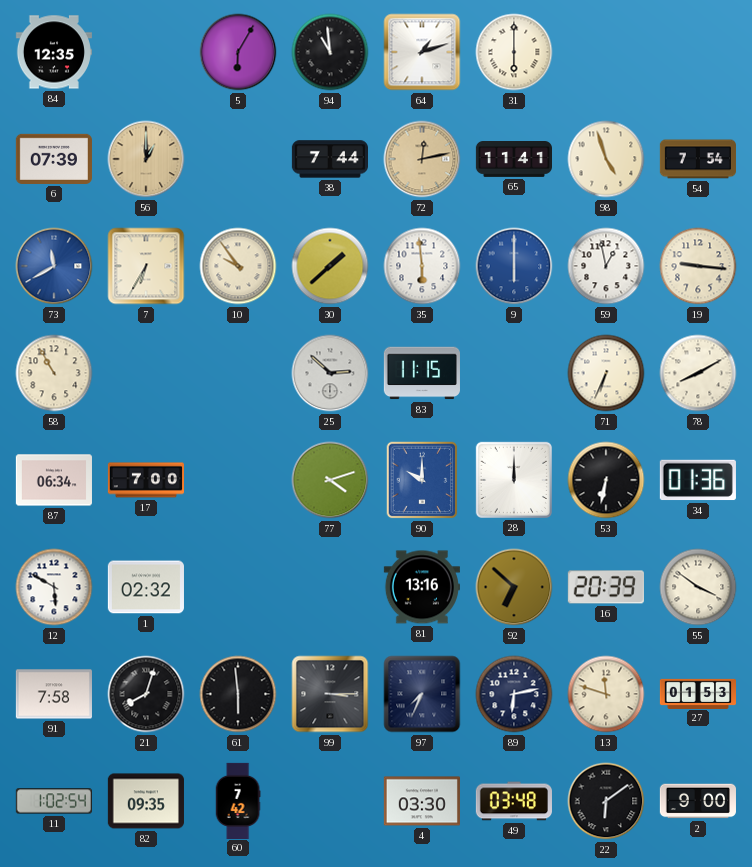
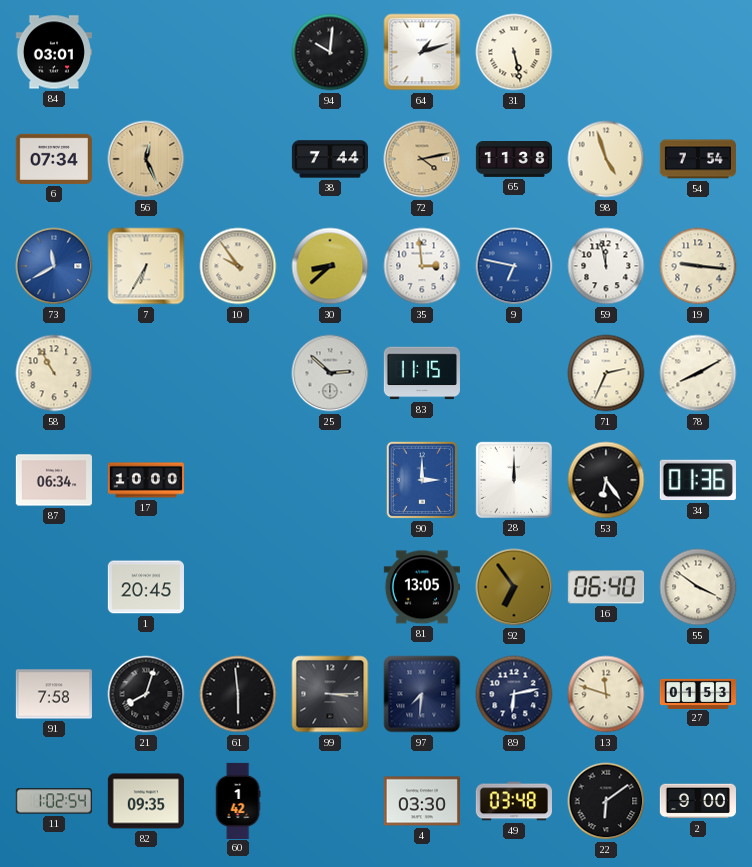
84: 12:35 -> 03:01 (54, 52)
5: 6:05 -> none (238, 52)
94: 10:59 -> 10:01 (330, 52)
31: 6:00 -> 5:28 (514, 52)
6: 07:39 -> 07:34 (54, 159)
56: 1:00 -> 12:26 (146, 159)
72: 12:13 -> 4:13 (422, 159)
65: 11:41 -> 11:38 (513, 160)
30: 1:38 -> 8:38 (330, 266)
35: 5:59 -> 2:59 (422, 266)
9: 6:00 -> 6:47 (514, 266)
59: 12:58 -> 11:58 (606, 266)
71: 6:34 -> 2:34 (606, 373)
17: 7:00 -> 10:00 (145, 480)
77: 4:12 -> none (330, 480)
90: 10:00 -> 3:00 (422, 480)
53: 6:32 -> 6:24 (606, 480)
12: 5:50 -> none (54, 587)
1: 02:32 -> 20:45 (146, 587)
81: 13:16 -> 13:05 (422, 587)
92: 6:52 -> 6:54 (514, 587)
16: 20:39 -> 06:40 (606, 587)
97: 7:34 -> 7:31 (422, 694)
60: 7:42 -> 1:42 (238, 800)
